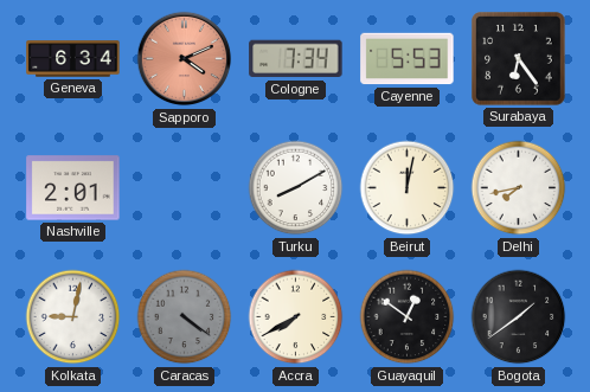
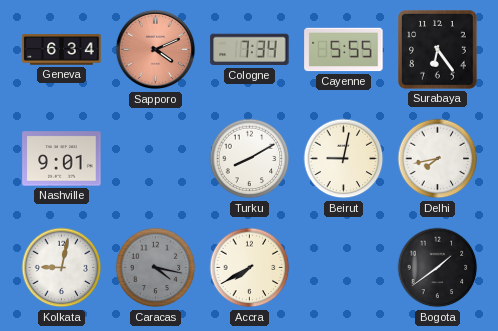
Cayenne: 5:53 -> 5:55 (344, 50)
Nashville: 2:01 -> 9:01 (62, 159)
Beirut: 12:02 -> 9:02 (344, 159)
Caracas: 4:21 -> 4:17 (156, 268)
Guayaquil: 12:51 -> none (408, 317)
